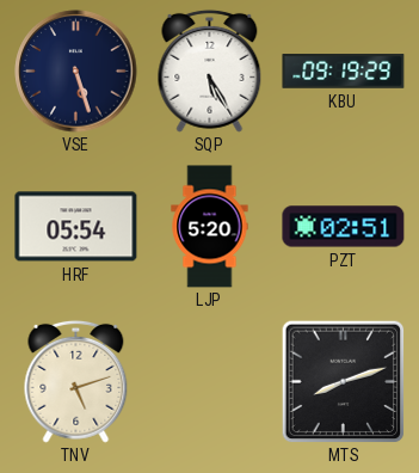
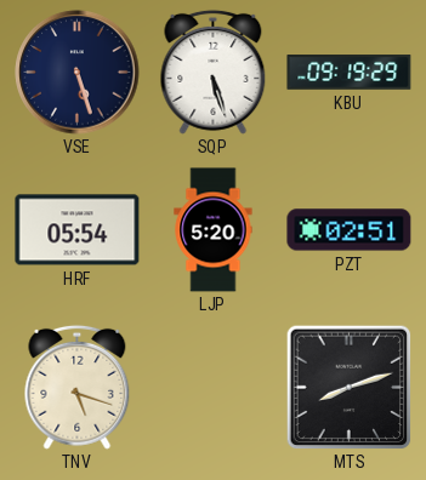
SQP: 5:25 -> 5:27 (214, 72)
TNV: 5:12 -> 5:18 (78, 387)
